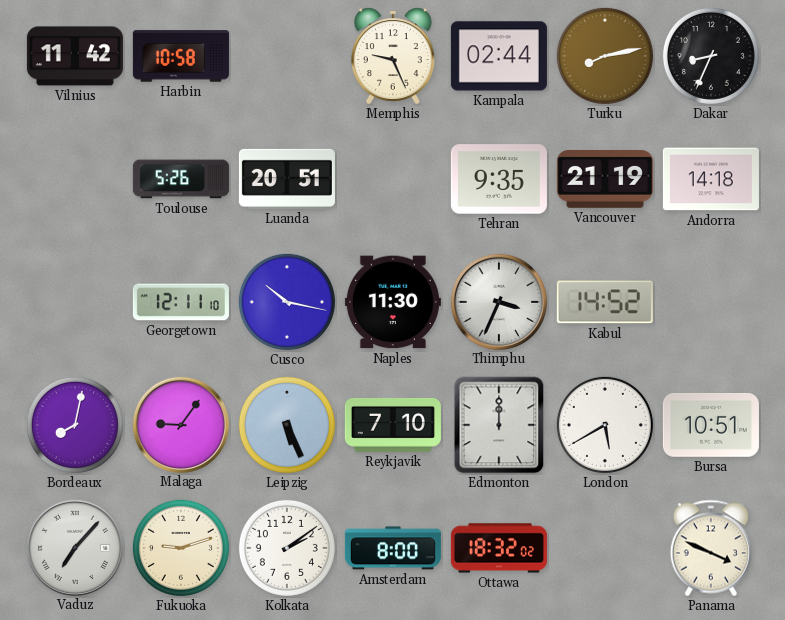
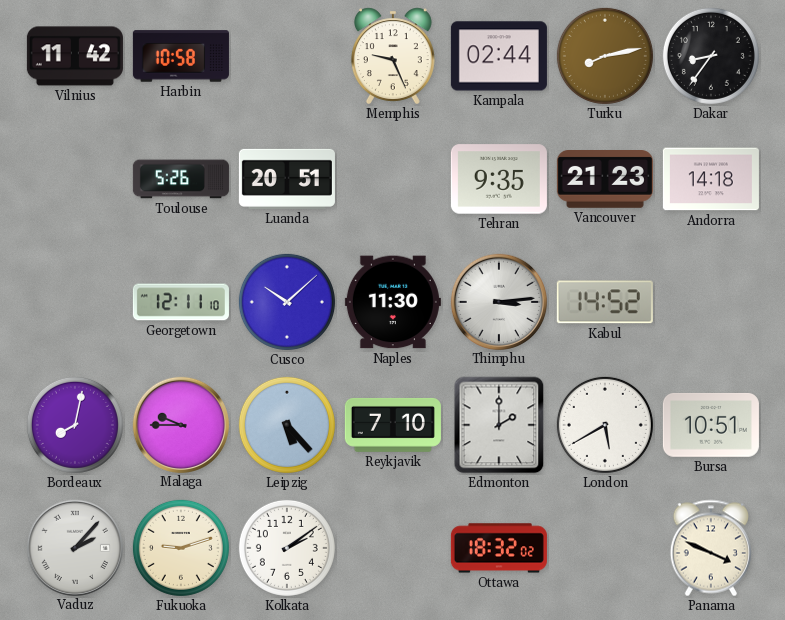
Dakar: 8:34 -> 8:36 (711, 56)
Vancouver: 21:19 -> 21:23 (605, 180)
Cusco: 10:17 -> 10:08 (287, 302)
Thimphu: 3:34 -> 3:14 (498, 301)
Malaga: 9:06 -> 9:45 (180, 424)
Leipzig: 5:26 -> 5:23 (287, 425)
Edmonton: 12:00 -> 2:00 (499, 425)
Vaduz: 7:07 -> 2:07 (74, 547)
Amsterdam: 8:00 -> none (393, 548)
